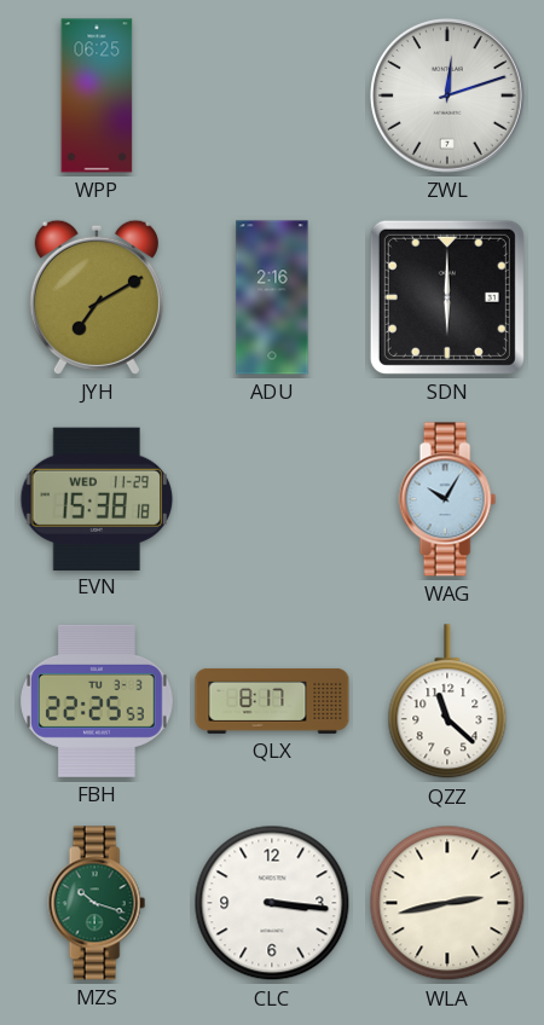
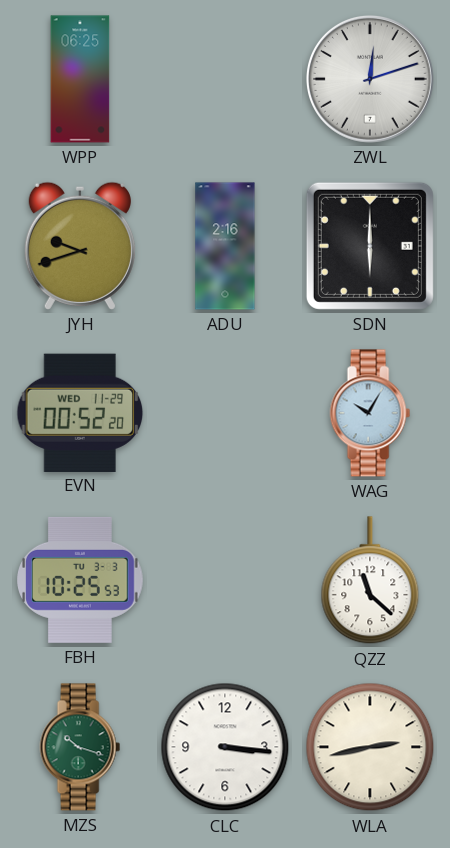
JYH: 7:10 -> 9:42 (80, 246)
EVN: 15:38 -> 00:52 (80, 412)
FBH: 22:25 -> 10:25 (81, 580)
QLX: 8:17 -> none (272, 701)
